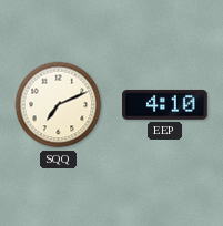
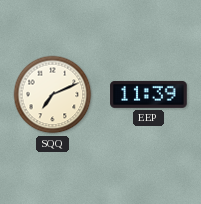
EEP: 4:10 -> 11:39 (149, 94)
